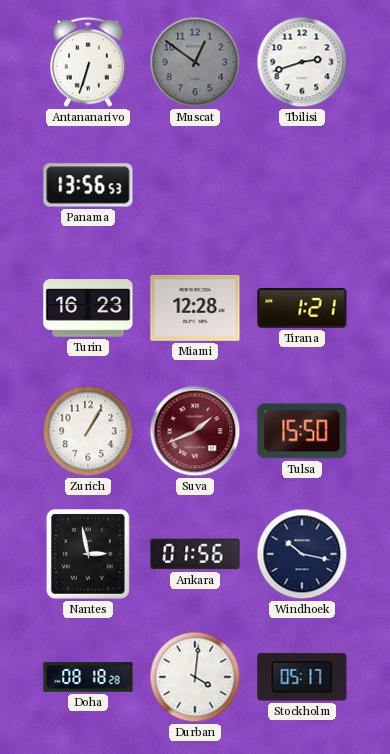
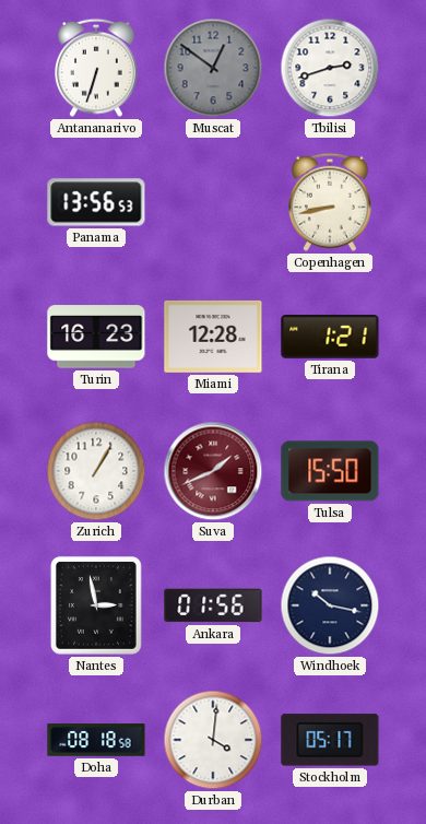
Copenhagen: none -> 8:43 (331, 202)
Doha: 08:18:28 -> 08:18:58 (96, 740)
